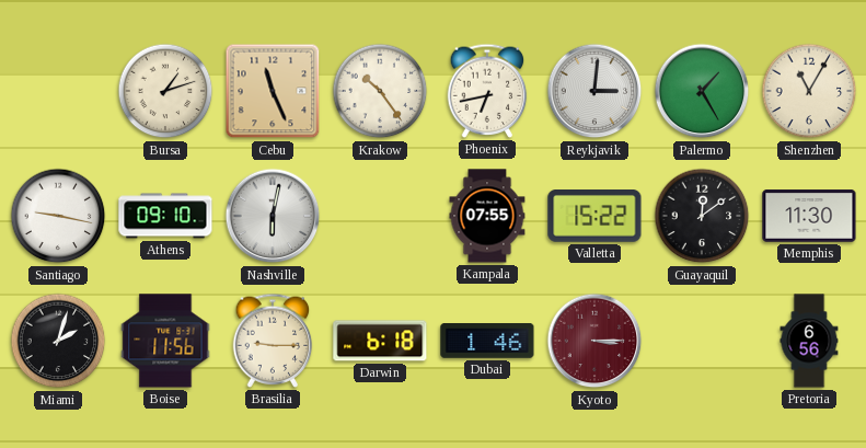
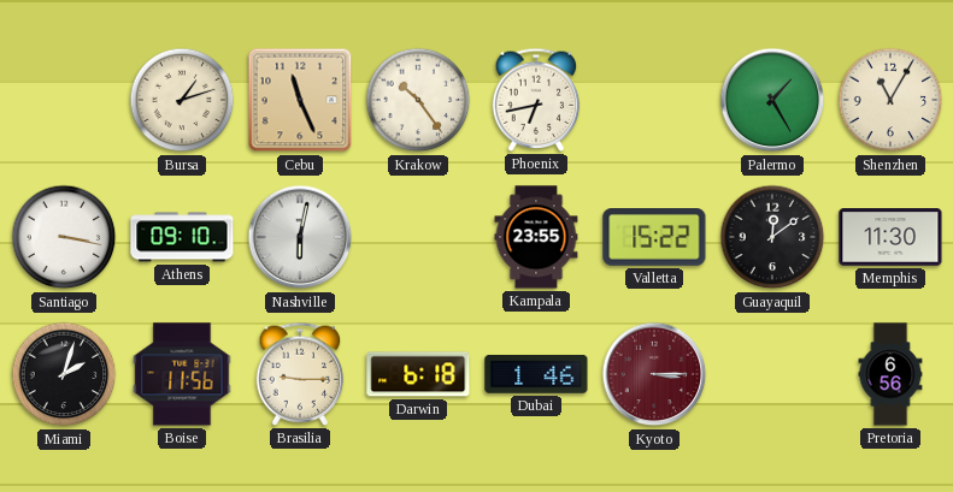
Reykjavik: 3:01 -> none (594, 91)
Santiago: 9:17 -> 3:17 (64, 237)
Kampala: 07:55 -> 23:55 (536, 237)
